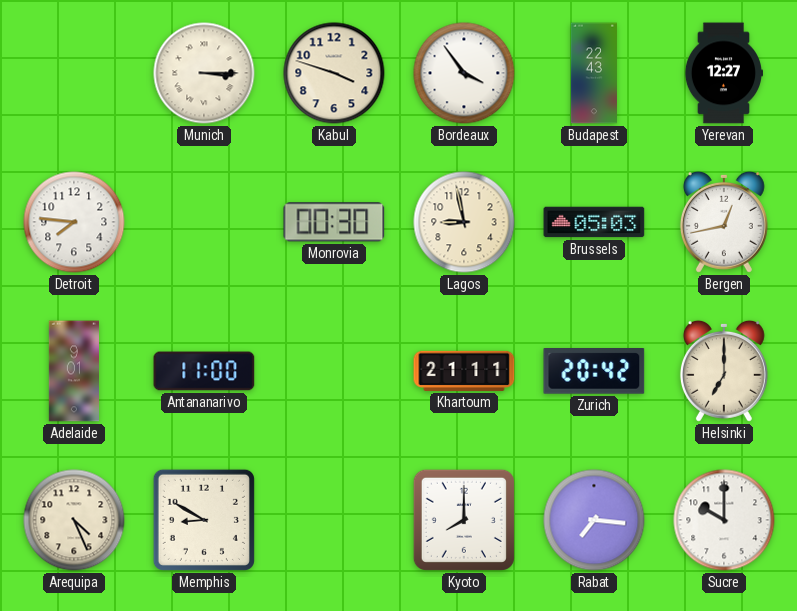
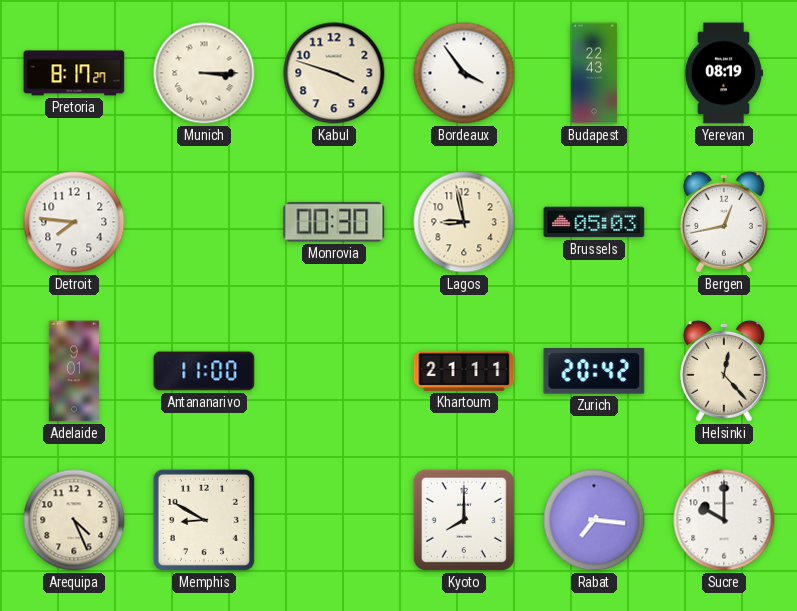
Pretoria: none -> 8:17 (74, 73)
Yerevan: 12:27 -> 08:19 (724, 73)
Helsinki: 7:00 -> 12:23 (724, 371)
